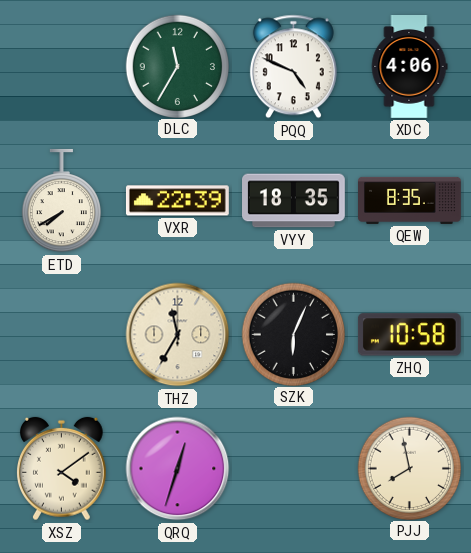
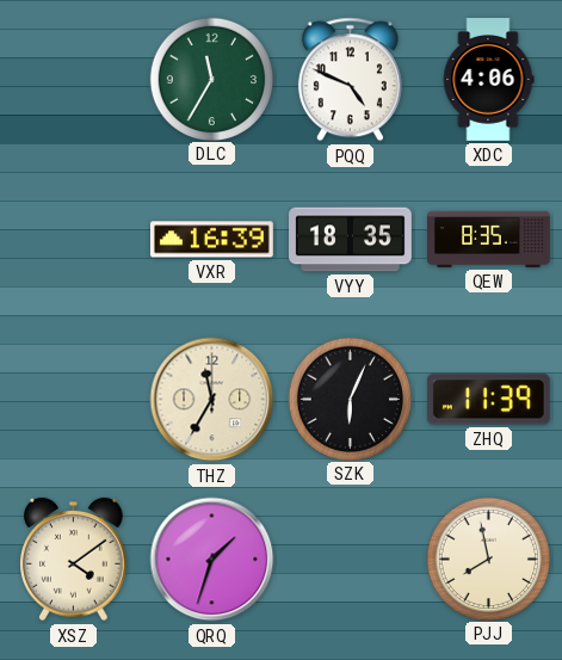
ETD: 7:40 -> none (61, 201)
VXR: 22:39 -> 16:39 (211, 240)
ZHQ: 10:58 -> 11:39 (488, 400)
QRQ: 12:33 -> 1:33 (212, 560)
